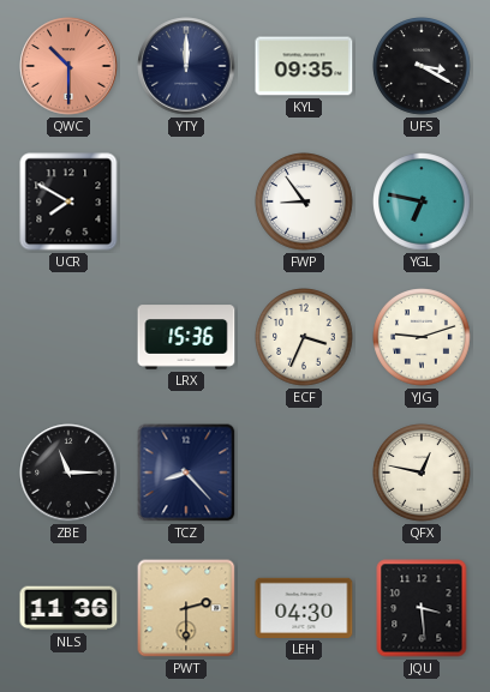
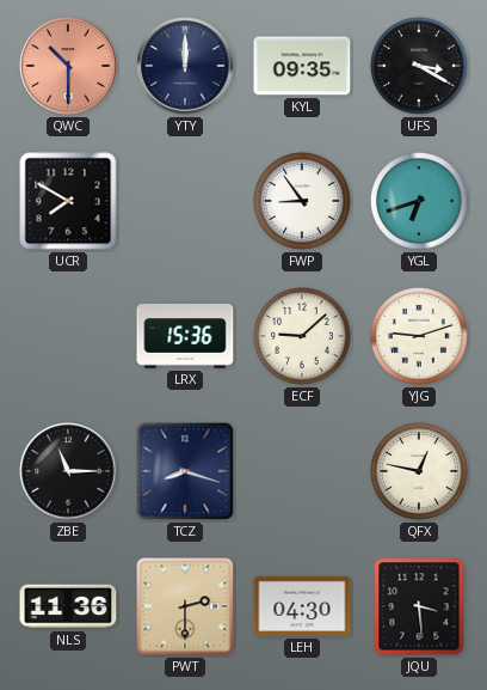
YGL: 6:47 -> 6:42 (419, 201)
ECF: 3:34 -> 9:08 (302, 336)
TCZ: 8:23 -> 8:18 (185, 471)
